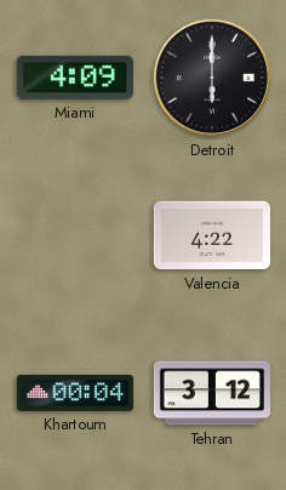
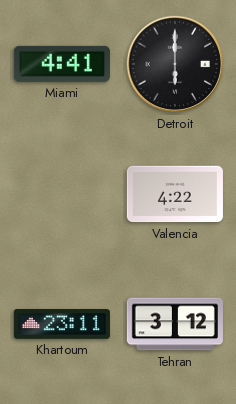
Miami: 4:09 -> 4:41 (62, 64)
Khartoum: 00:04 -> 23:11 (62, 324)
